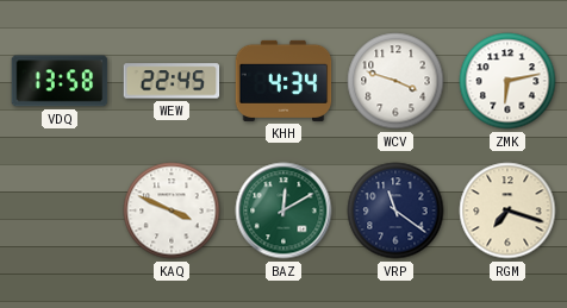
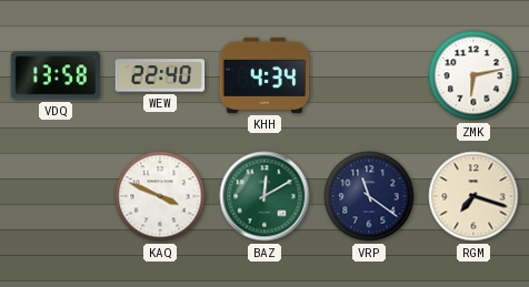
WEW: 22:45 -> 22:40 (160, 75)
WCV: 3:48 -> none (395, 81)
